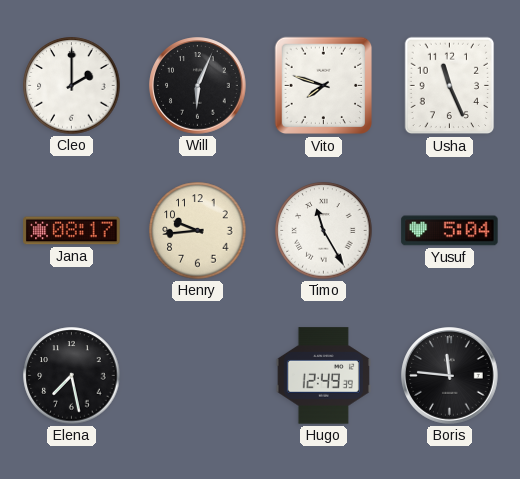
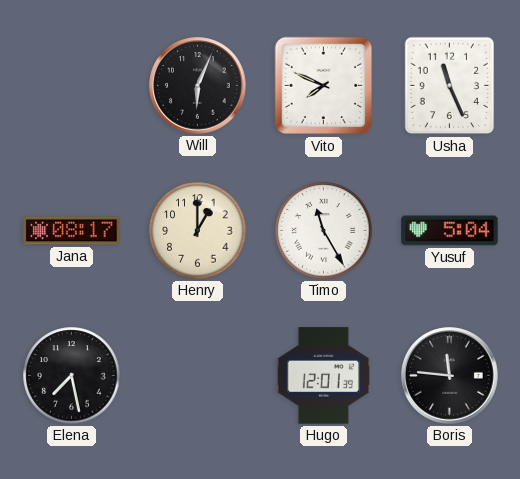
Cleo: 2:00 -> none (72, 86)
Vito: 7:48 -> 7:49 (324, 86)
Henry: 9:44 -> 1:00 (198, 231)
Hugo: 12:49 -> 12:01 (323, 376)
